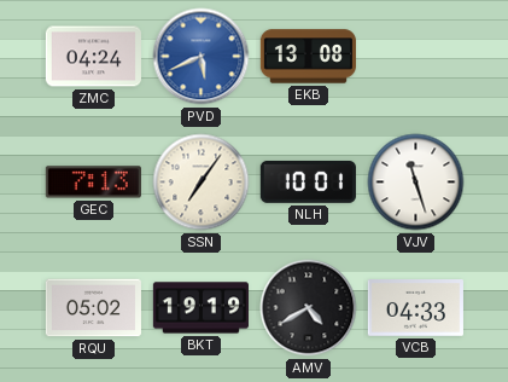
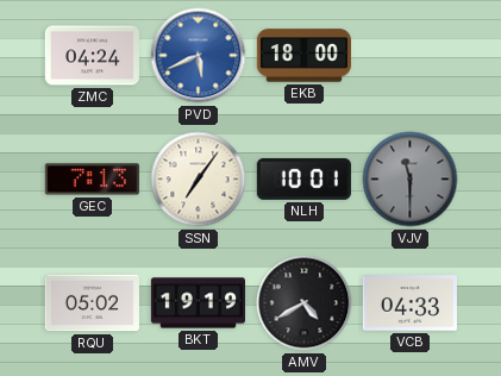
EKB: 13:08 -> 18:00 (303, 56)
VJV: 11:27 -> 11:30 (411, 180)
VJV dial: white -> grey (411, 180)
